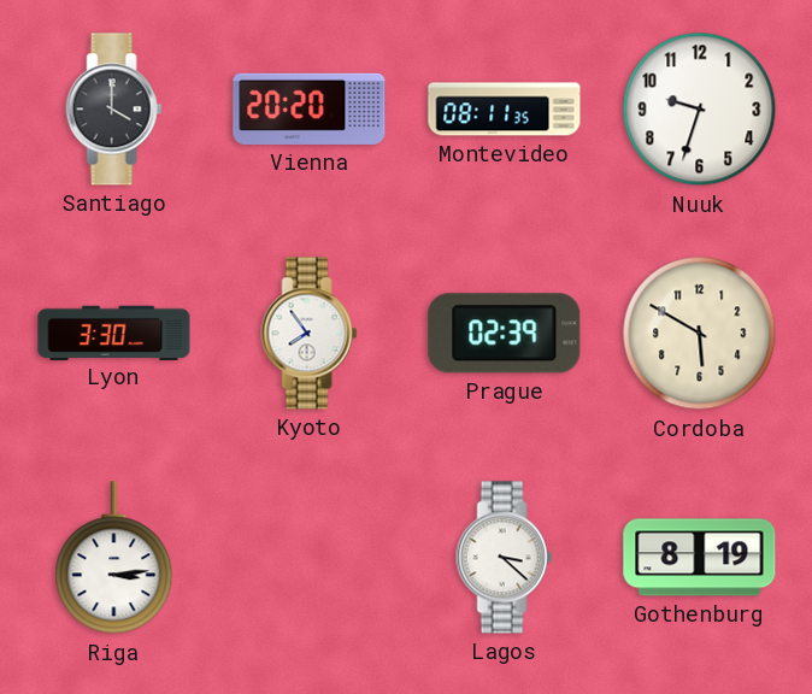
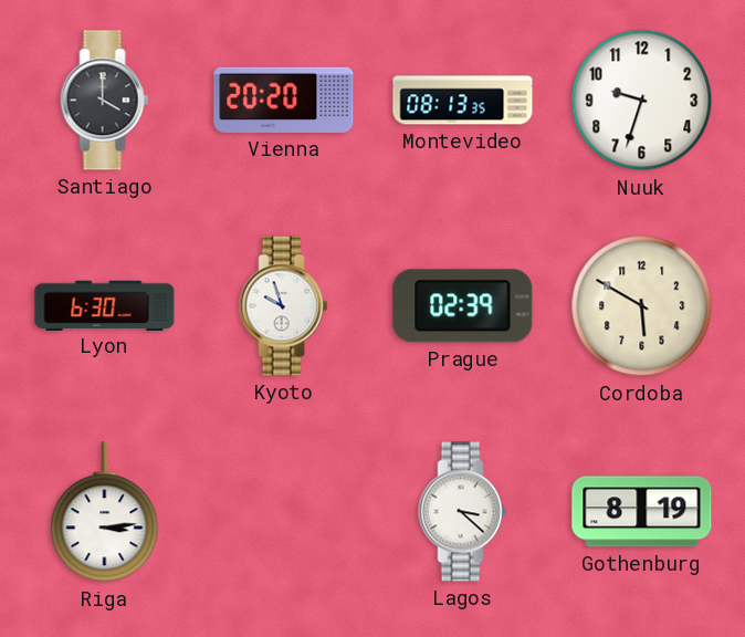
Montevideo: 08:11 -> 08:13 (463, 101)
Lyon: 3:30 -> 6:30 (105, 305)
Kyoto: 7:54 -> 9:57 (284, 306)
